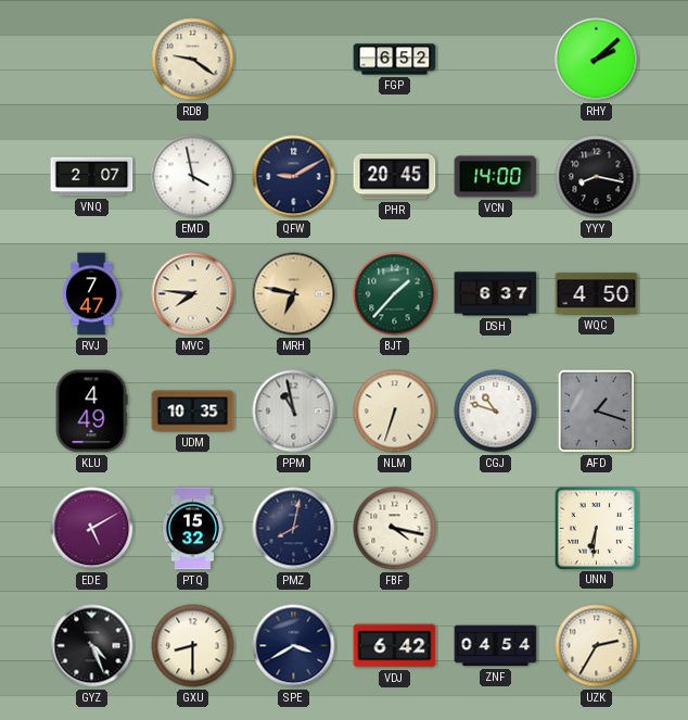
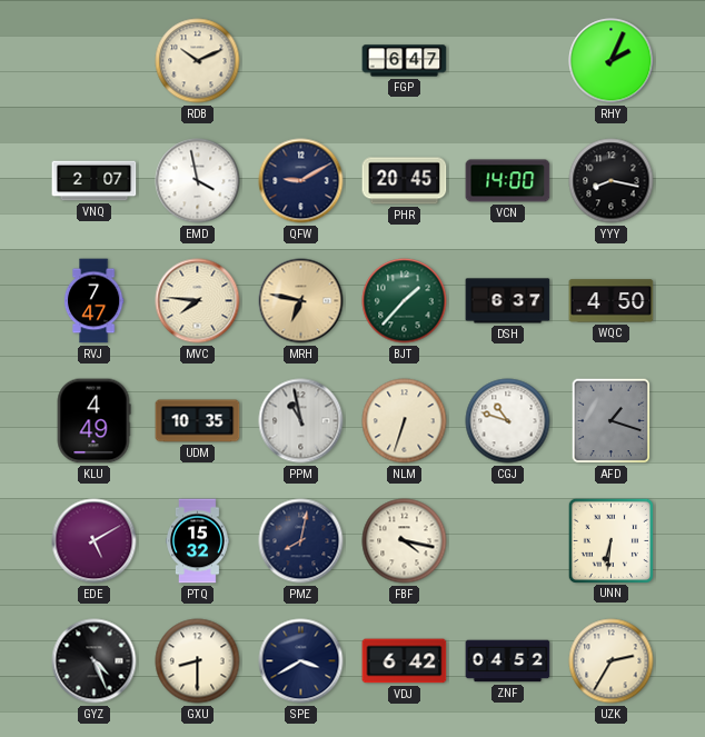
RDB: 9:21 -> 10:11 (198, 61)
FGP: 6:52 -> 6:47 (405, 61)
RHY: 2:08 -> 2:04 (612, 61)
ZNF: 04:54 -> 04:52 (508, 661)
